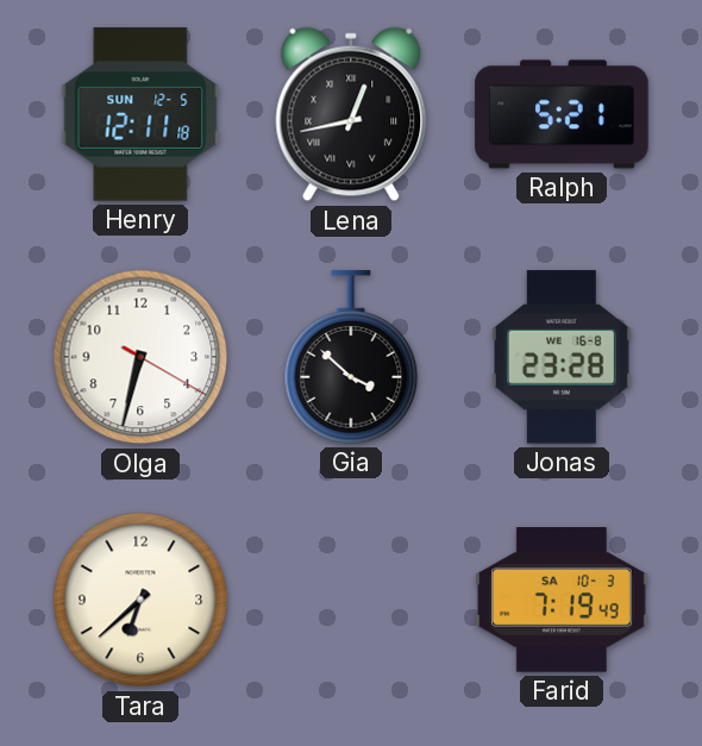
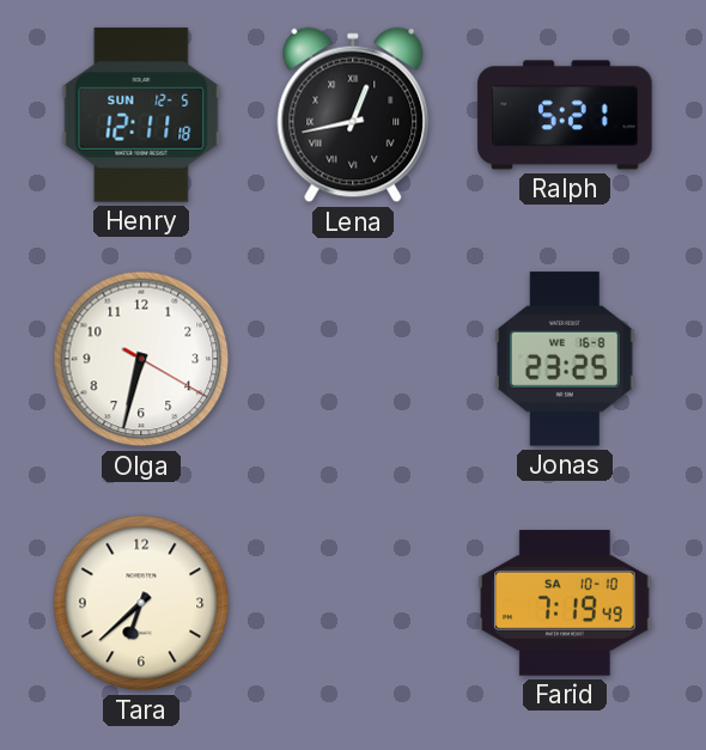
Gia: 3:52 -> none (351, 357)
Jonas: 23:28 -> 23:25 (565, 359)
Farid date: SA 10-3 -> SA 10-10 (565, 603)
